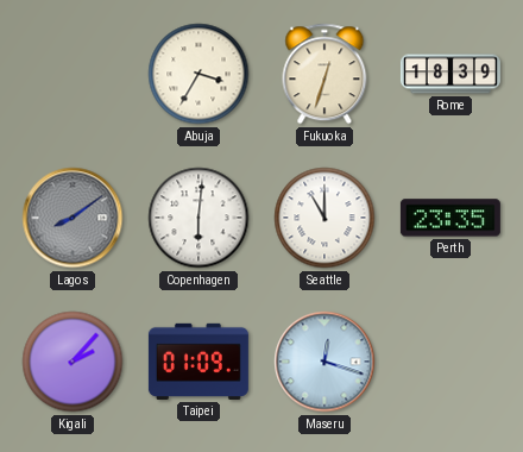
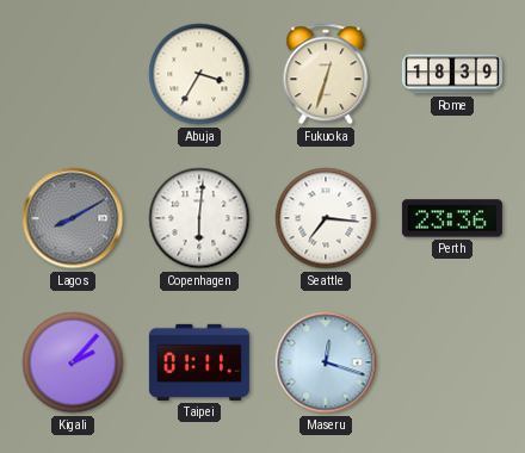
Lagos: 8:09 -> 8:10 (73, 218)
Seattle: 11:00 -> 7:16 (326, 218)
Perth: 23:35 -> 23:36 (452, 218)
Taipei: 01:09 -> 01:11 (199, 362)
